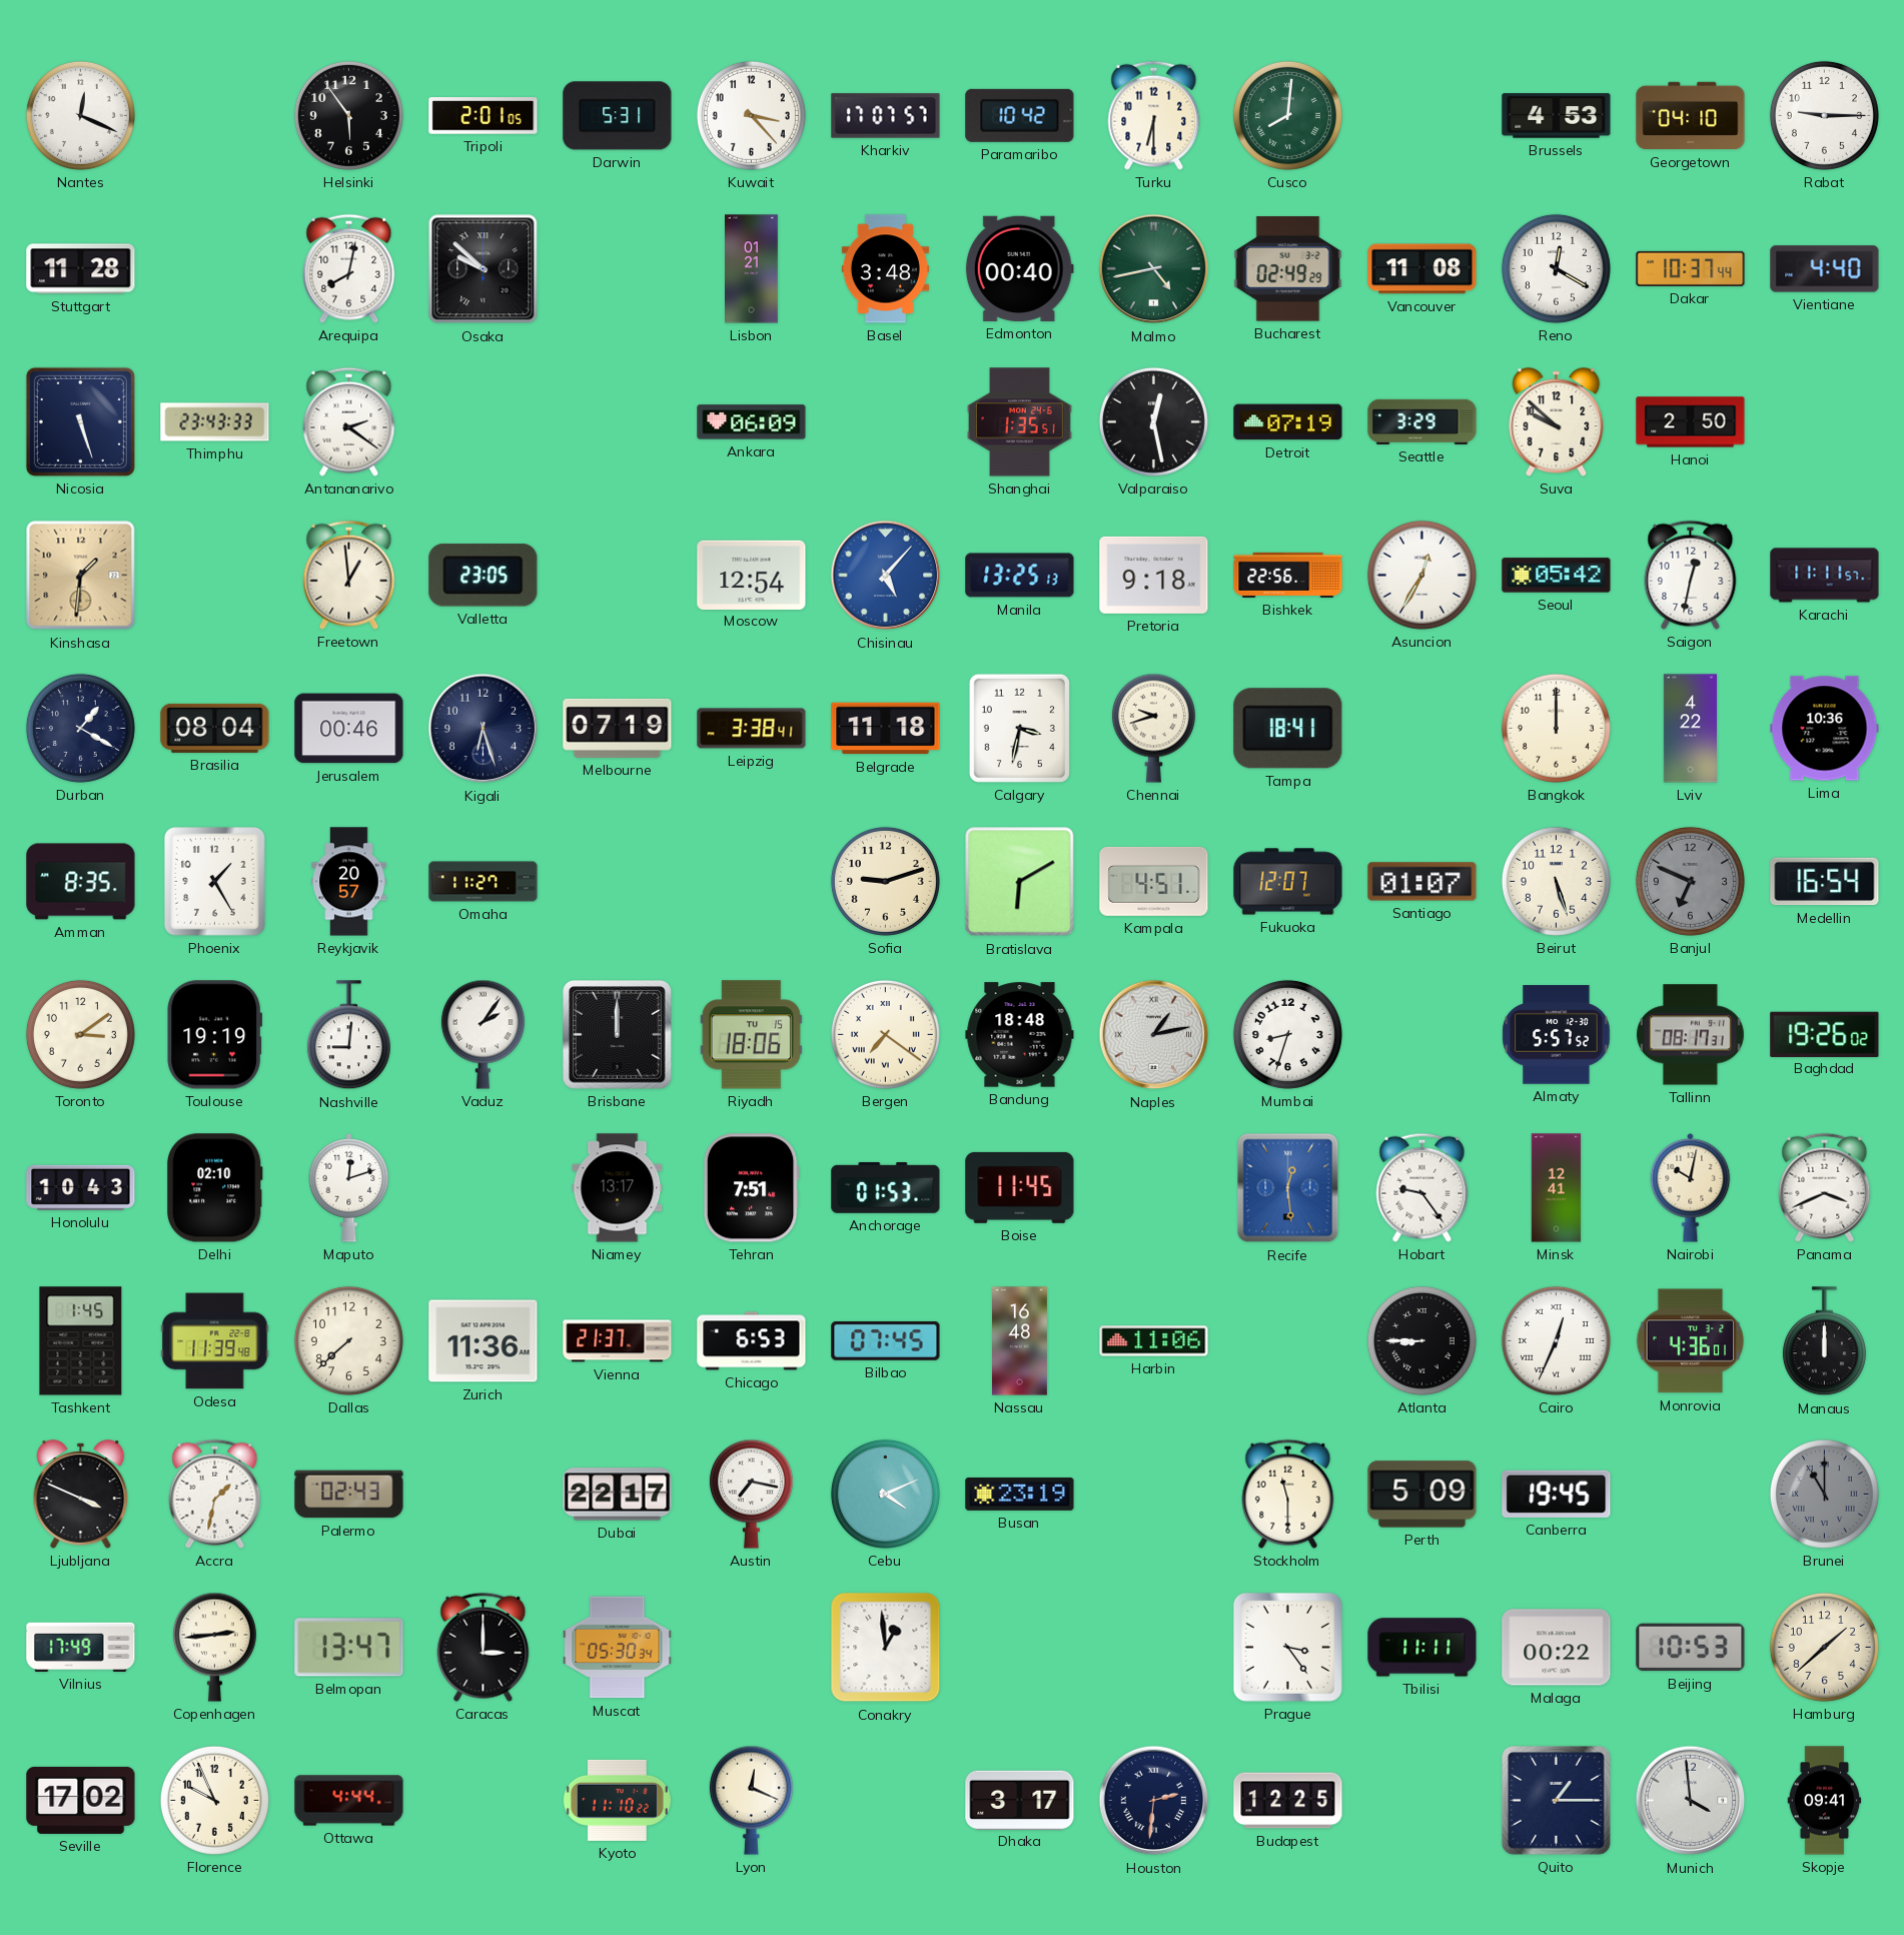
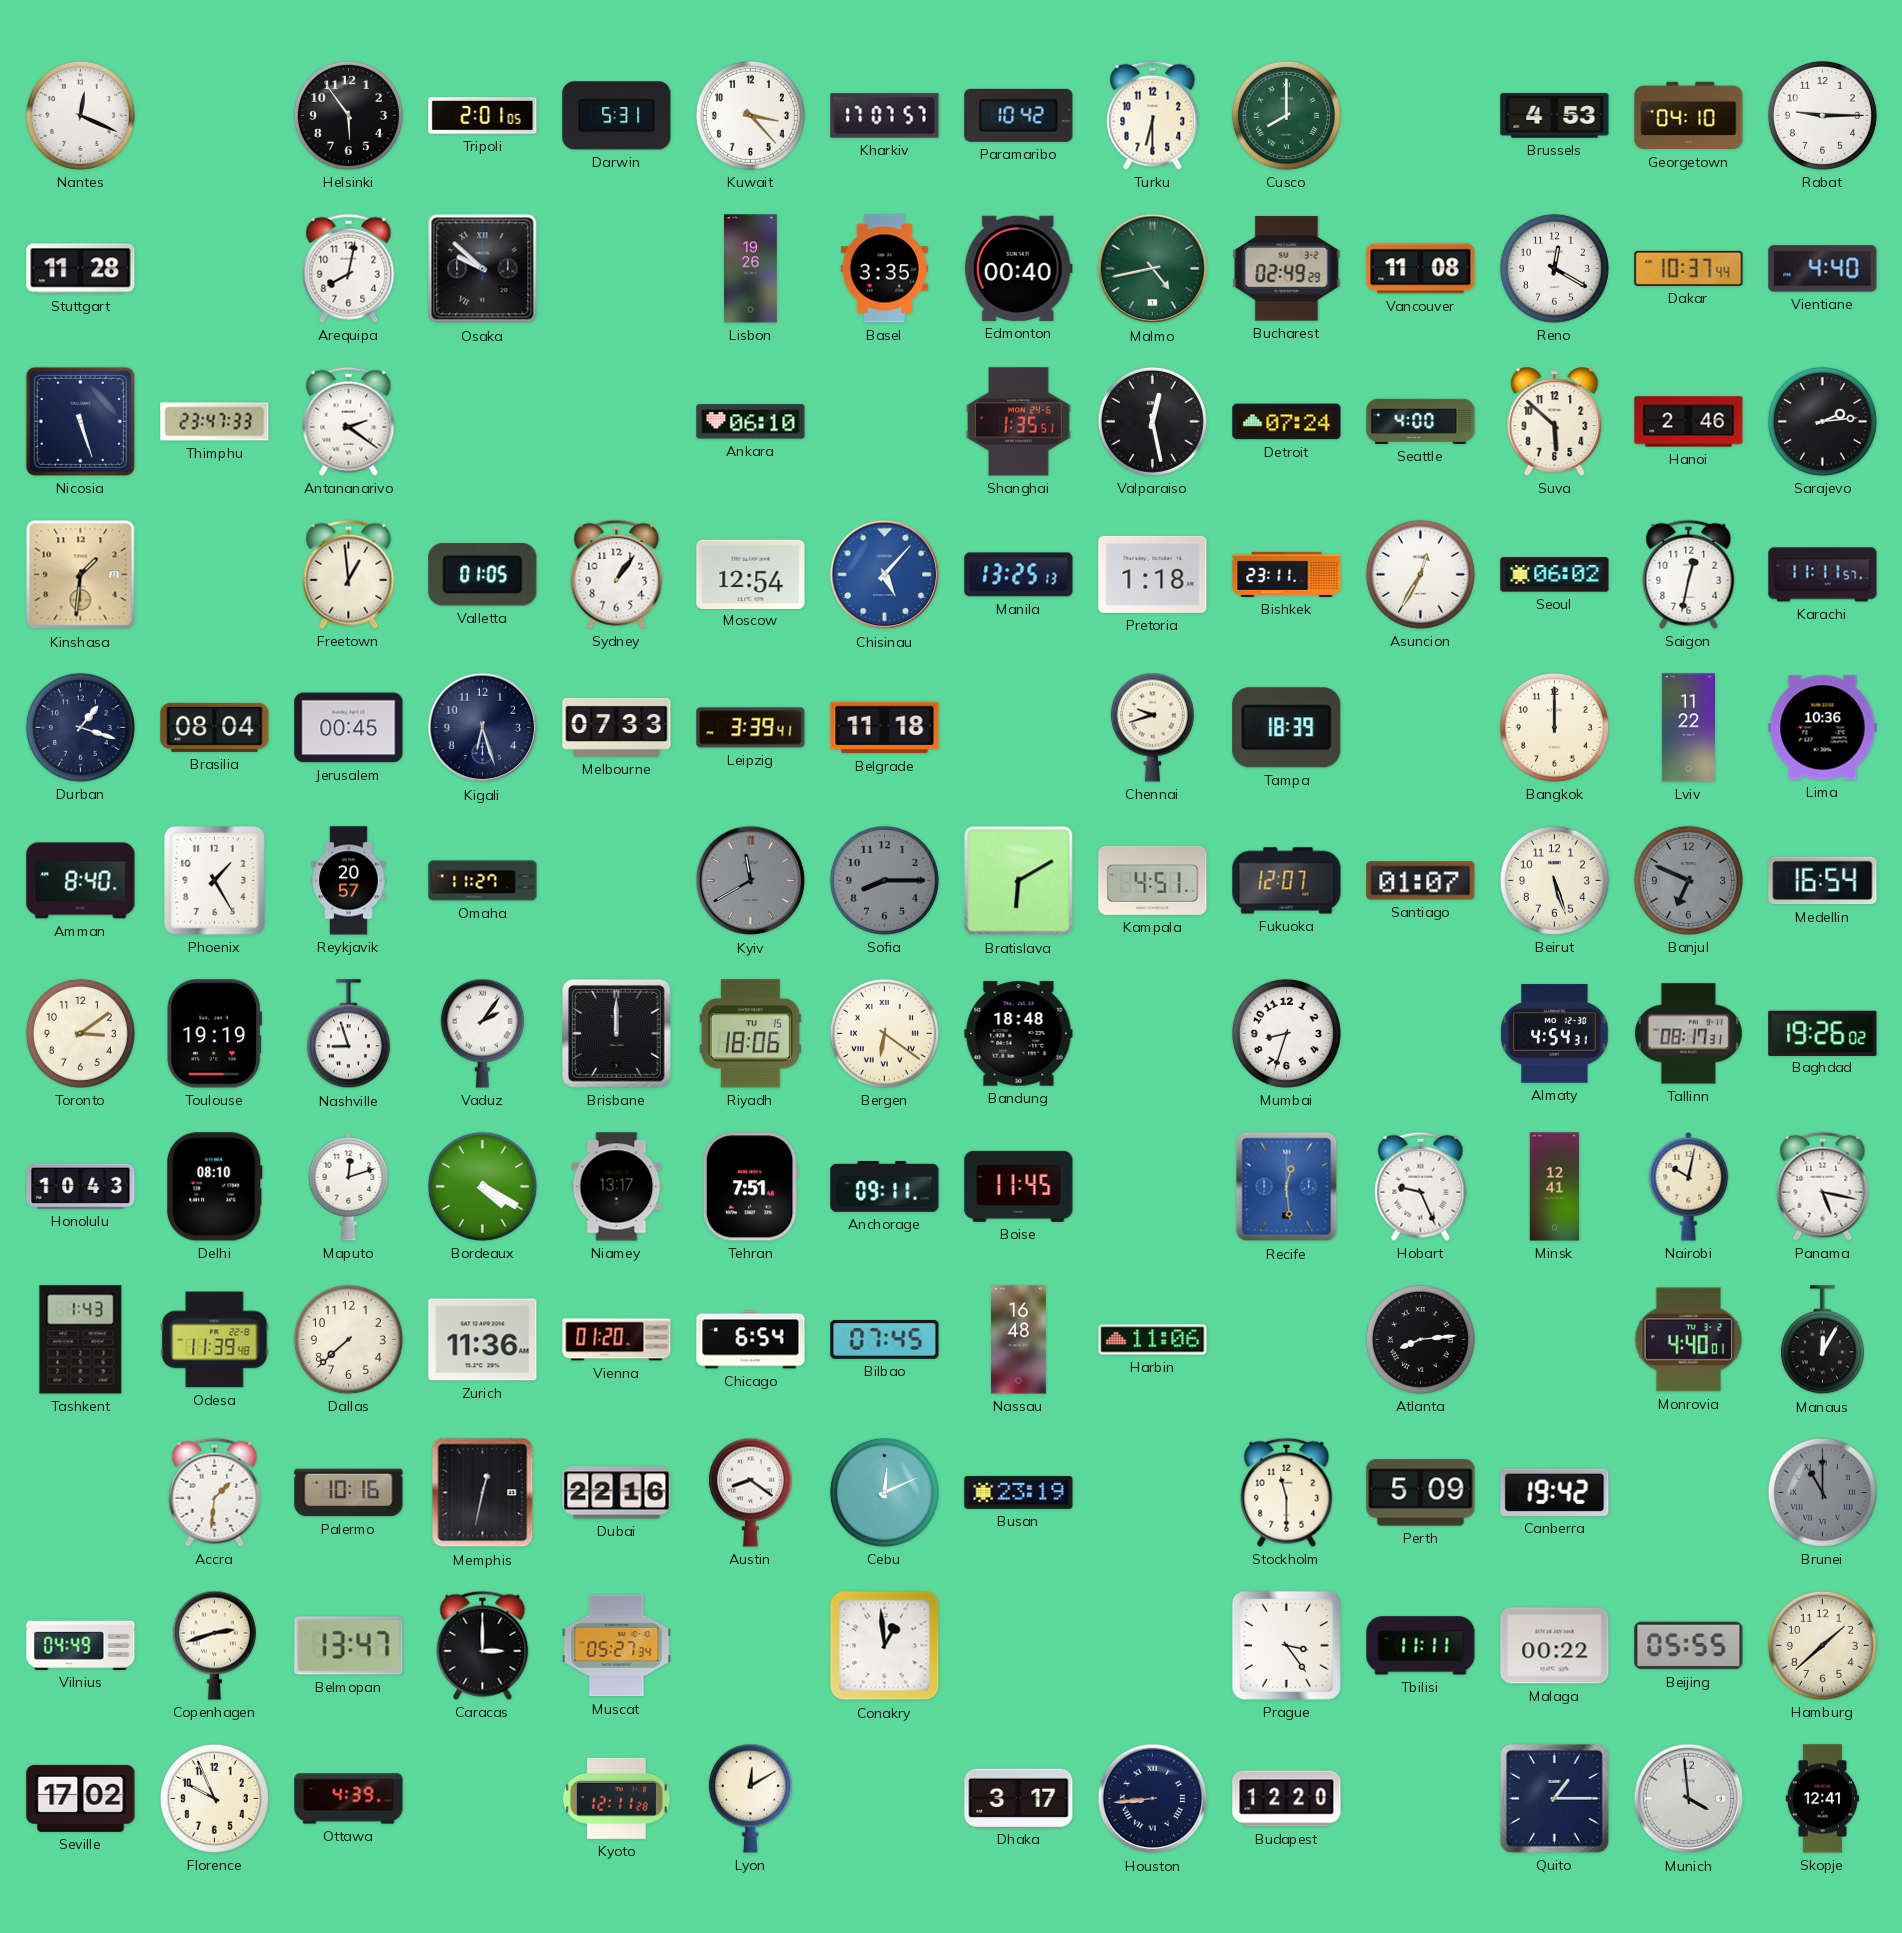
Cusco: 8:01 -> 8:00 (1286, 115)
Lisbon: 01:21 -> 19:26 (751, 269)
Basel: 3:48 -> 3:35 (884, 269)
Thimphu: 23:43 -> 23:47 (215, 422)
Ankara: 06:09 -> 06:10 (751, 422)
Detroit: 07:19 -> 07:24 (1287, 422)
Seattle: 3:29 -> 4:00 (1421, 421)
Suva: 9:52 -> 5:52 (1555, 422)
Hanoi: 2:50 -> 2:46 (1689, 422)
Sarajevo: none -> 2:14 (1822, 421)
Valletta: 23:05 -> 01:05 (483, 575)
Sydney: none -> 1:06 (617, 574)
Pretoria: 9:18 -> 1:18 (1153, 574)
Bishkek: 22:56 -> 23:11 (1287, 574)
Seoul: 05:42 -> 06:02 (1555, 575)
Durban: 1:20 -> 1:18 (80, 727)
Jerusalem: 00:46 -> 00:45 (349, 728)
Melbourne: 07:19 -> 07:33 (617, 727)
Leipzig: 3:38 -> 3:39 (751, 728)
Calgary: 3:32 -> none (1019, 728)
Tampa: 18:41 -> 18:39 (1287, 728)
Lviv: 4:22 -> 11:22 (1688, 728)
Amman: 8:35 -> 8:40 (81, 881)
Kyiv: none -> 11:40 (751, 881)
Sofia: 9:12 -> 8:15 (884, 880)
Sofia dial: cream -> grey (884, 880)
Nashville: 9:01 -> 8:57 (348, 1034)
Bergen: 7:21 -> 6:21 (884, 1033)
Naples: 1:13 -> none (1154, 1035)
Almaty: 5:57 -> 4:54 (1555, 1034)
Delhi: 02:10 -> 08:10 (215, 1187)
Bordeaux: none -> 4:20 (482, 1186)
Anchorage: 01:53 -> 09:11 (885, 1186)
Hobart: 9:24 -> 9:26 (1421, 1186)
Panama: 3:41 -> 5:17 (1823, 1186)
Tashkent: 1:45 -> 1:43 (81, 1340)
Vienna: 21:37 -> 01:20 (617, 1340)
Chicago: 6:53 -> 6:54 (751, 1340)
Atlanta: 8:45 -> 8:14 (1420, 1339)
Cairo: 12:34 -> none (1556, 1340)
Monrovia: 4:36 -> 4:40 (1689, 1340)
Manaus: 12:00 -> 12:05 (1822, 1340)
Ljubljana: 3:49 -> none (81, 1495)
Accra: 1:32 -> 1:31 (215, 1492)
Palermo: 02:43 -> 10:16 (349, 1493)
Memphis: none -> 12:32 (483, 1493)
Dubai: 22:17 -> 22:16 (617, 1493)
Austin: 7:17 -> 8:21 (750, 1492)
Cebu: 4:11 -> 12:11 (884, 1492)
Canberra: 19:45 -> 19:42 (1555, 1492)
Vilnius: 17:49 -> 04:49 (81, 1645)
Copenhagen: 2:44 -> 2:42 (214, 1645)
Muscat: 05:30 -> 05:27 (617, 1646)
Beijing: 10:53 -> 05:55 (1689, 1646)
Ottawa: 4:44 -> 4:39 (349, 1799)
Kyoto: 11:10 -> 12:11 (616, 1798)
Lyon: 12:19 -> 12:10 (750, 1798)
Houston: 2:31 -> 8:44 (1153, 1799)
Budapest: 12:25 -> 12:20 (1287, 1799)
Skopje: 09:41 -> 12:41 (1823, 1799)
